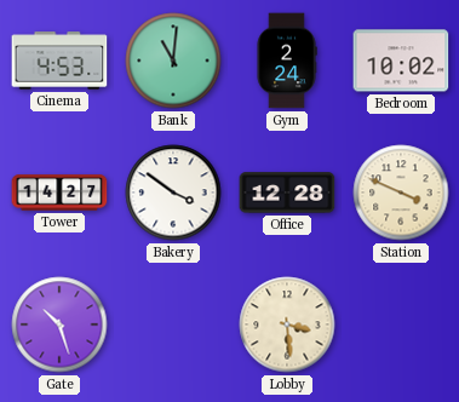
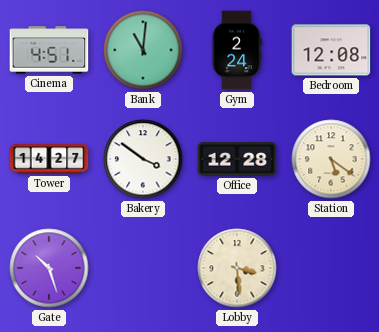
Cinema: 4:53 -> 4:51 (49, 50)
Bedroom: 10:02 -> 12:08 (331, 50)
Station: 3:49 -> 5:21 (331, 159)
